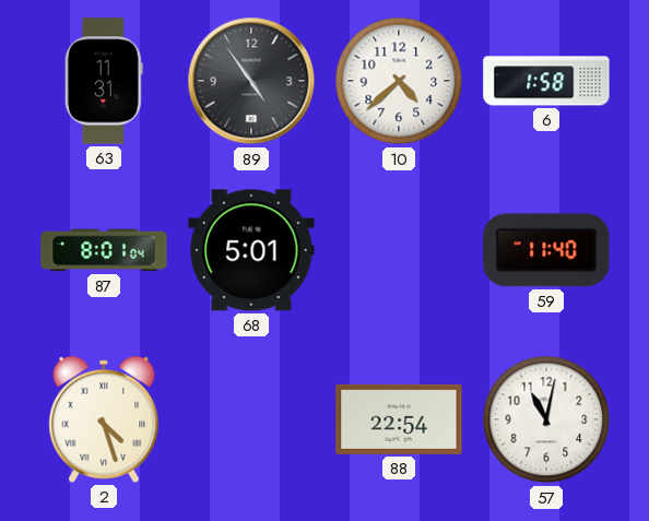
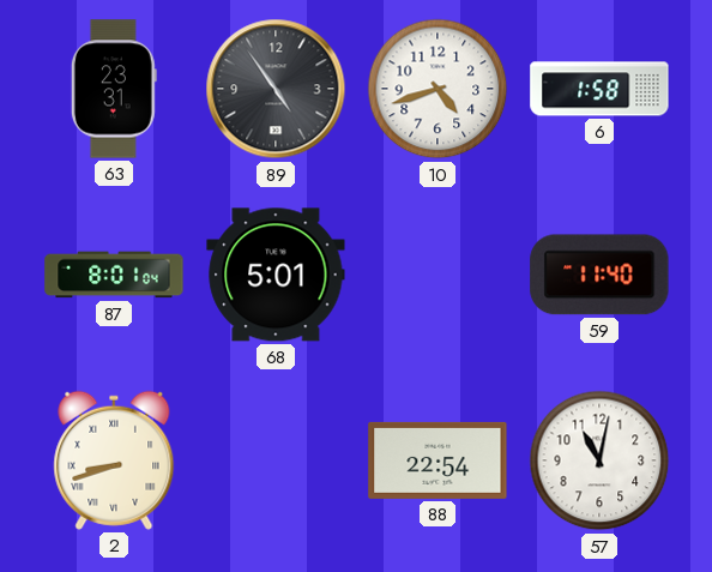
63: 11:31 -> 23:31 (114, 89)
10: 4:38 -> 4:42 (438, 89)
2: 4:27 -> 8:42 (114, 460)
